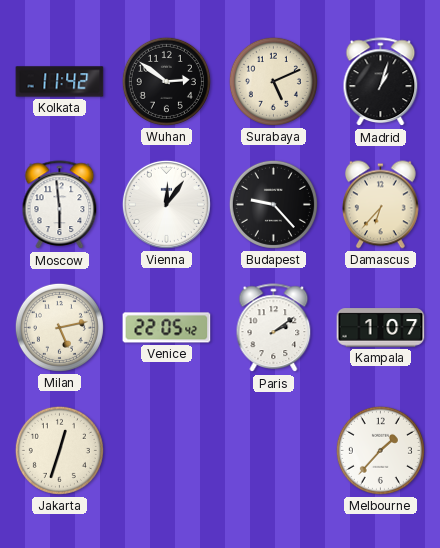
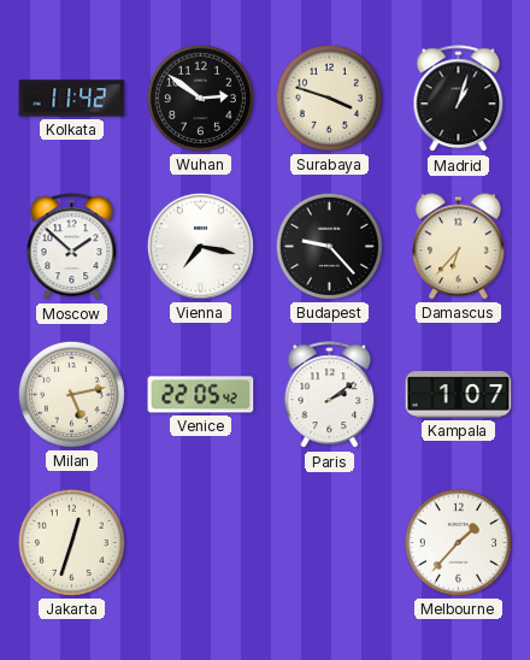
Surabaya: 5:11 -> 3:48 (329, 98)
Moscow: 5:59 -> 1:52 (72, 247)
Vienna: 12:06 -> 7:17 (200, 246)
